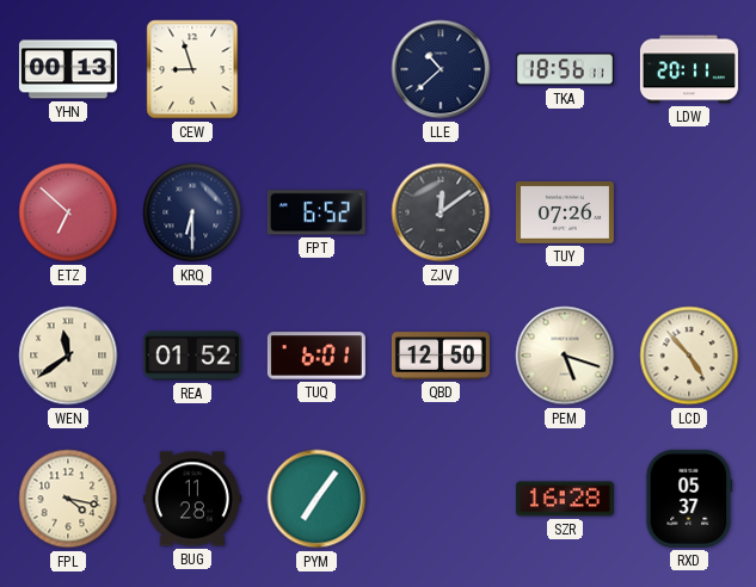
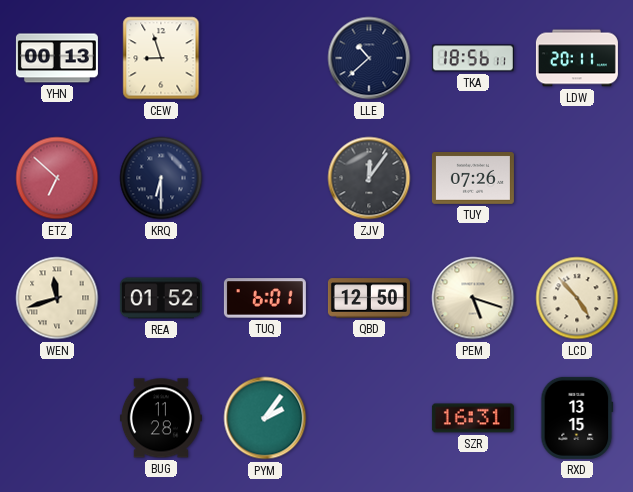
FPT: 6:52 -> none (316, 212)
ZJV: 12:09 -> 12:06 (369, 178)
WEN: 11:39 -> 11:42 (57, 298)
FPL: 4:17 -> none (68, 499)
PYM: 7:06 -> 2:06 (265, 418)
SZR: 16:28 -> 16:31 (473, 418)
RXD: 05:37 -> 13:15 (577, 418)
